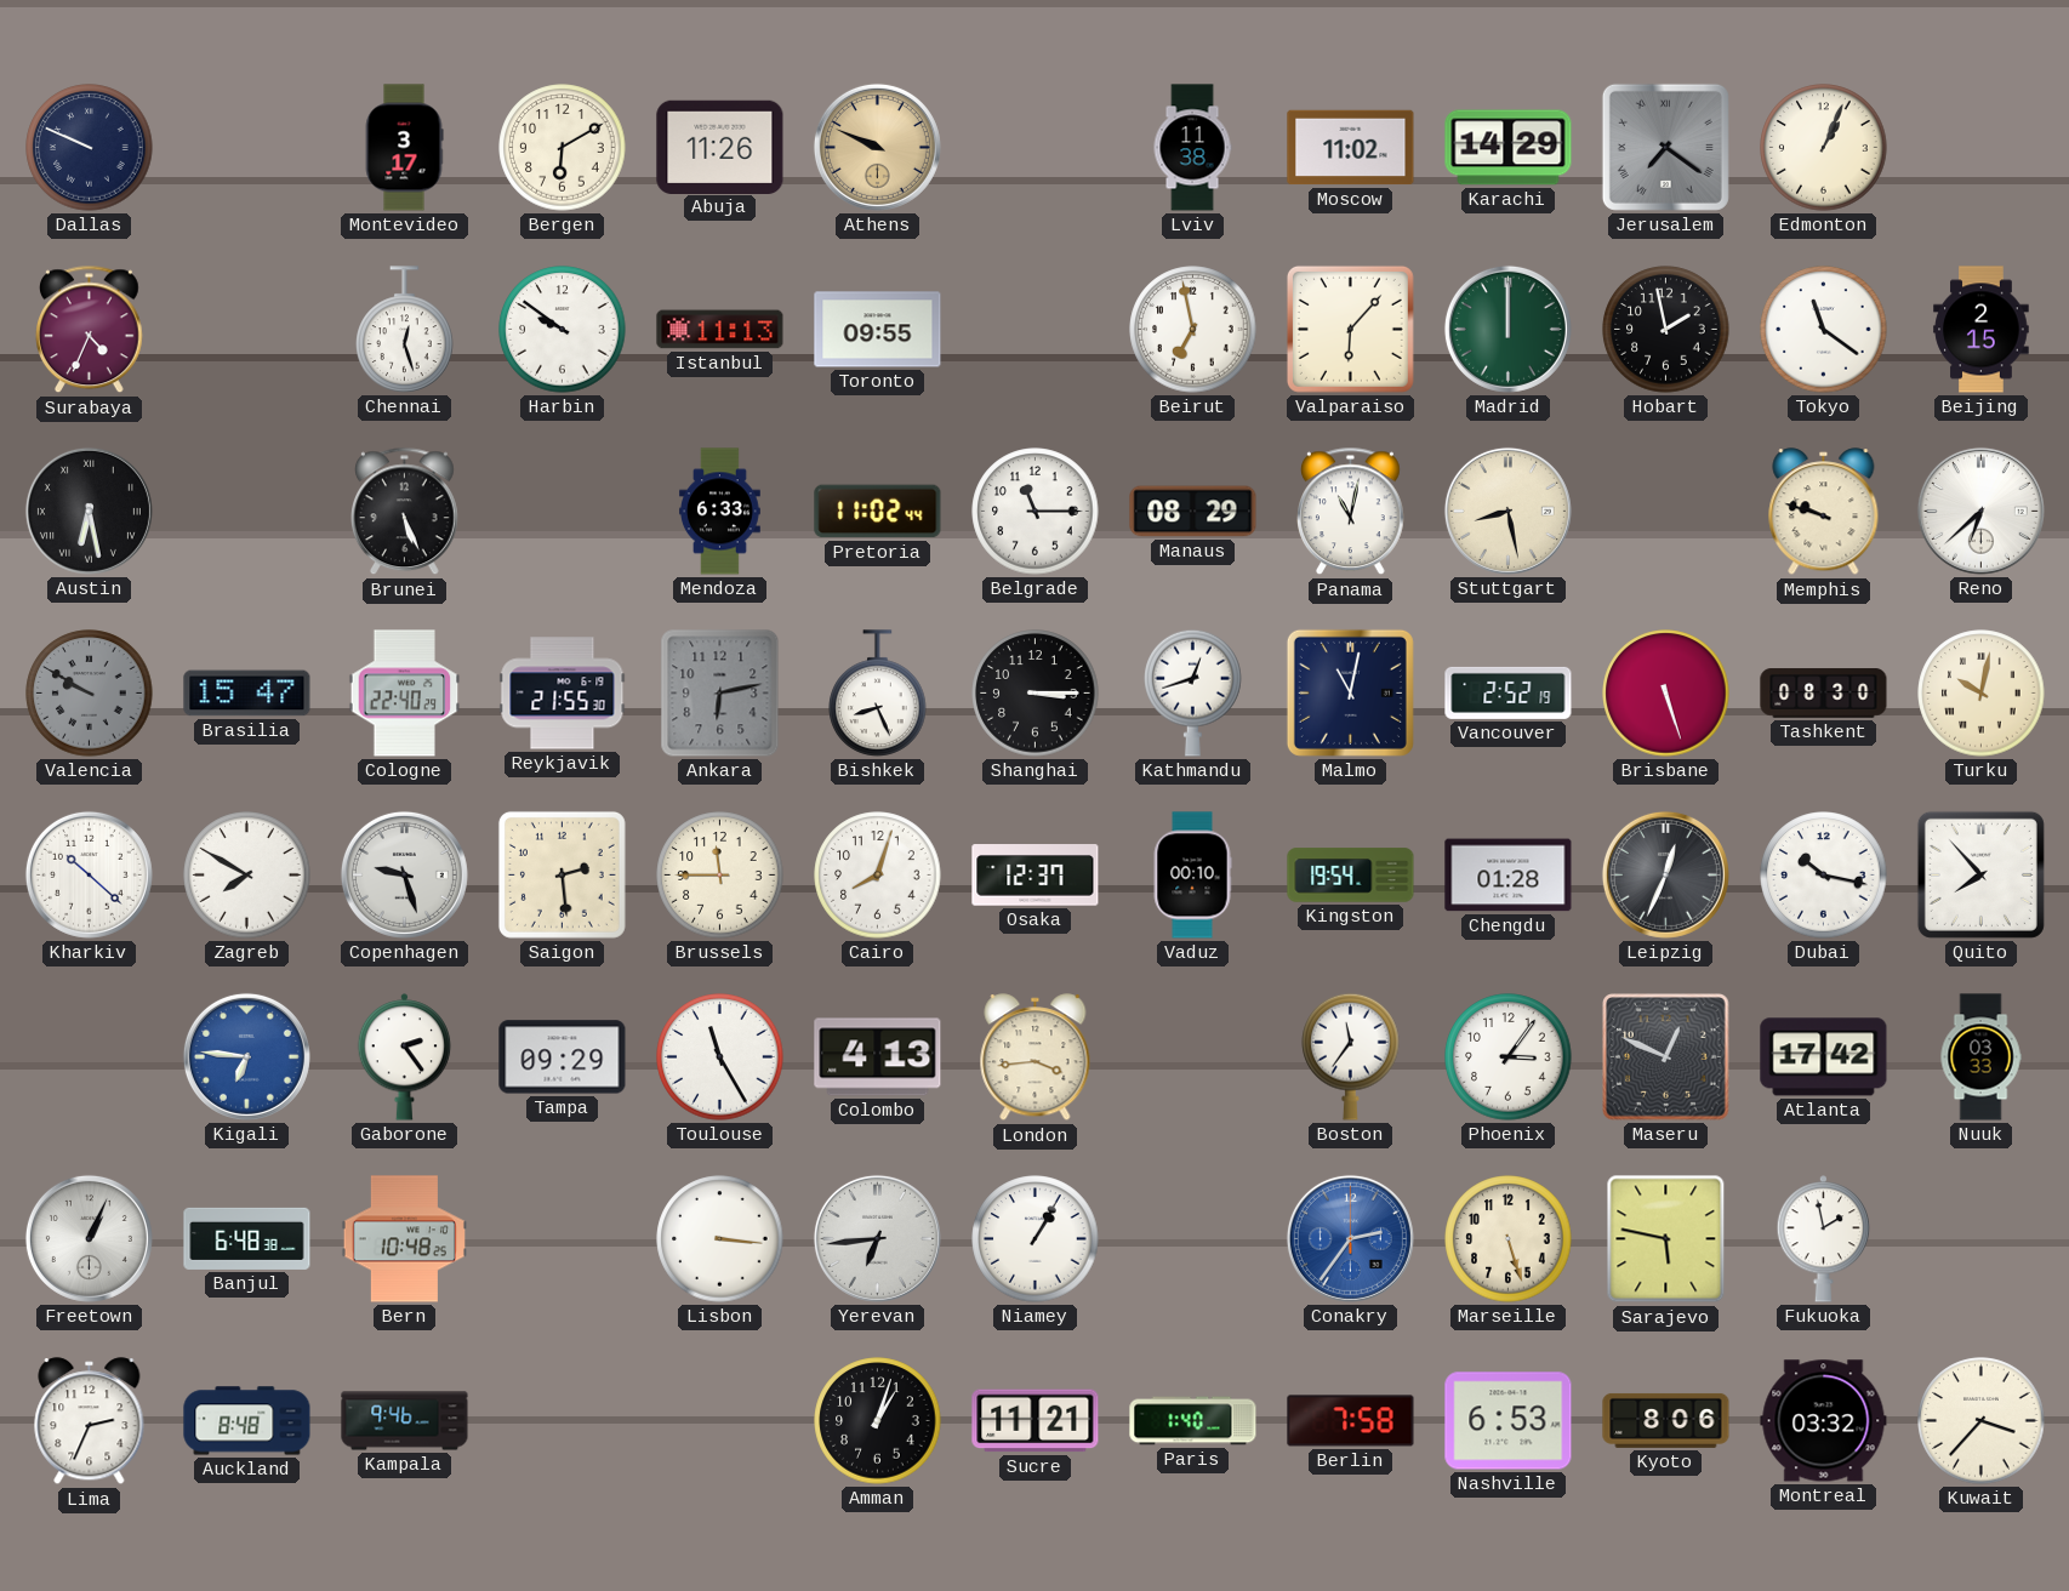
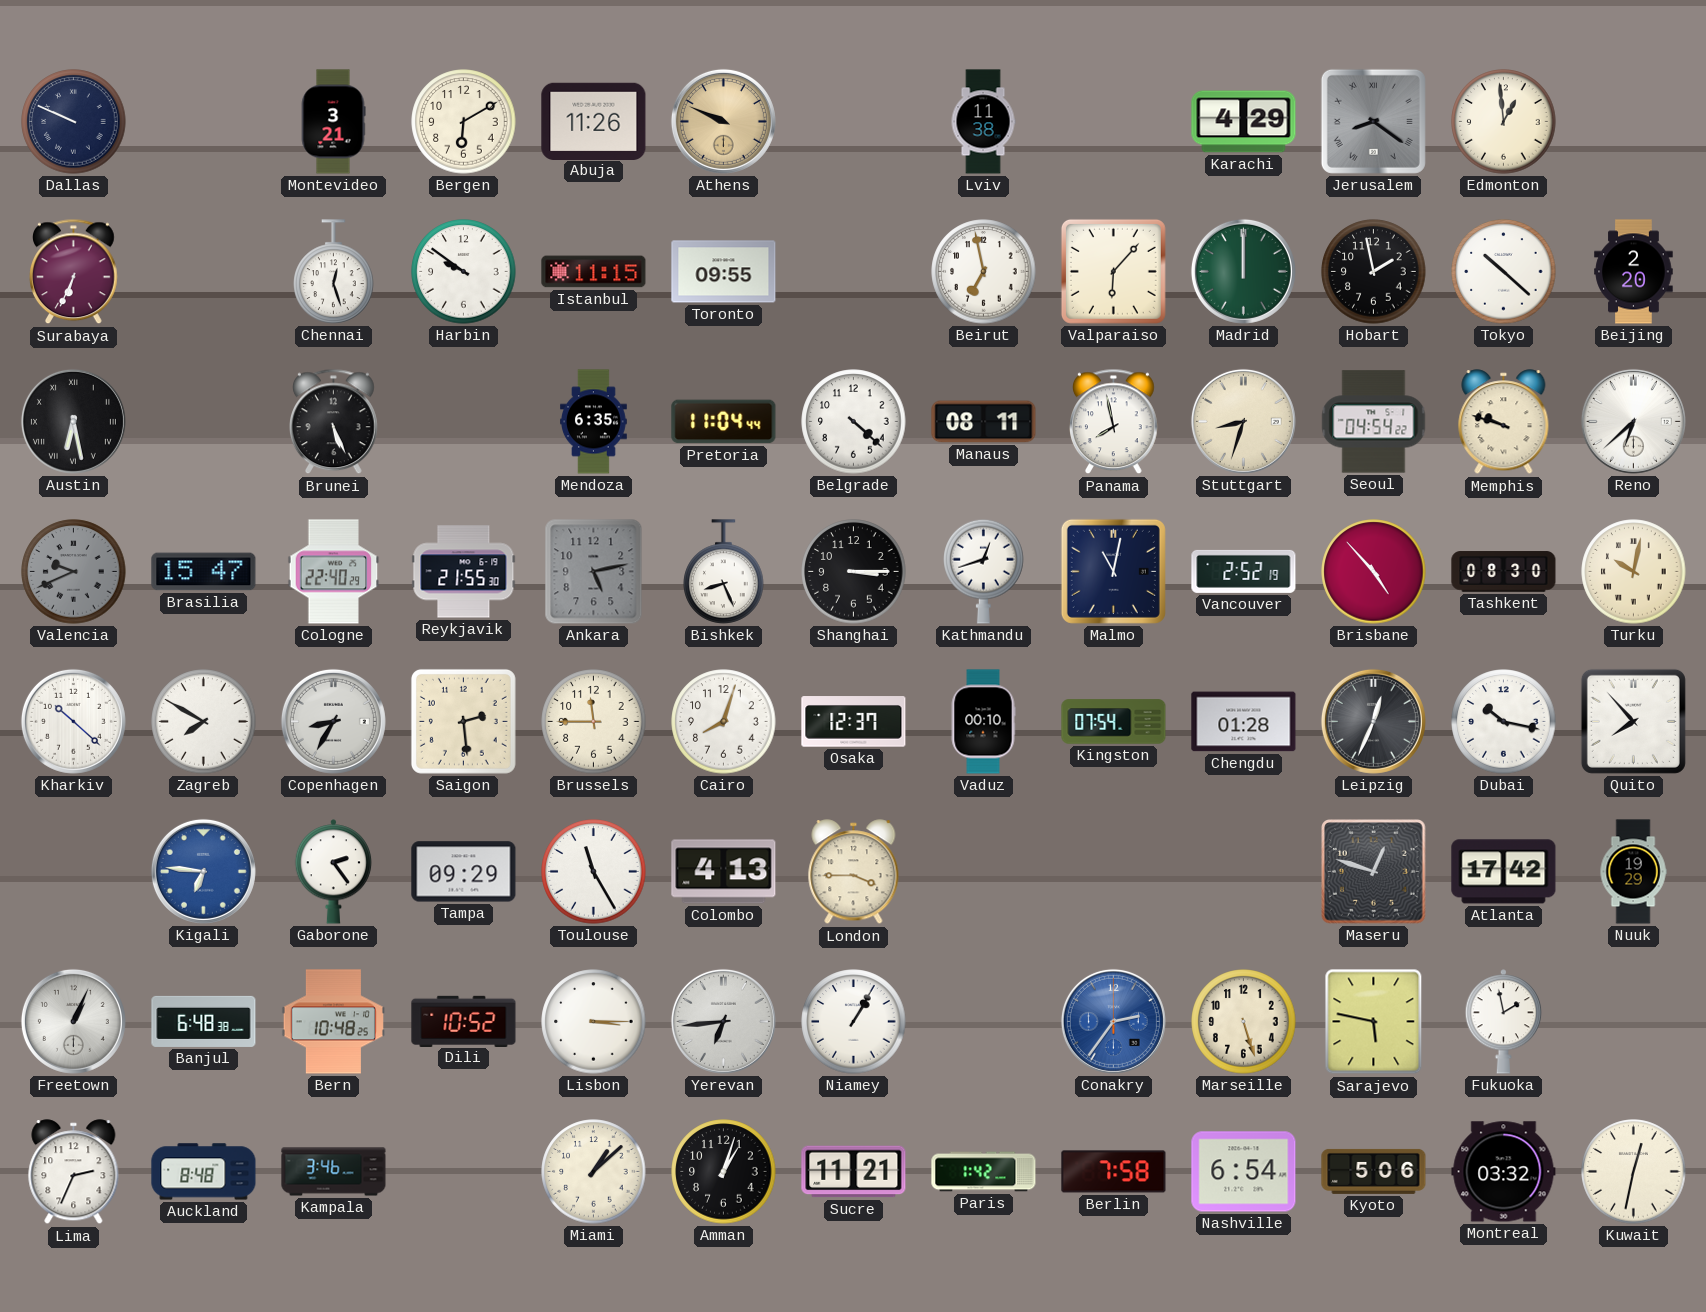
Montevideo: 3:17 -> 3:21 (333, 122)
Moscow: 11:02 -> none (1351, 148)
Karachi: 14:29 -> 4:29 (1244, 122)
Jerusalem: 7:21 -> 8:21 (1373, 121)
Edmonton: 1:04 -> 12:59 (1504, 122)
Surabaya: 4:34 -> 6:34 (74, 272)
Istanbul: 11:13 -> 11:15 (594, 272)
Tokyo: 11:21 -> 10:22 (1504, 272)
Beijing: 2:15 -> 2:20 (1634, 272)
Mendoza: 6:33 -> 6:35 (594, 422)
Pretoria: 11:02 -> 11:04 (724, 422)
Belgrade: 11:15 -> 4:22 (854, 422)
Manaus: 08:29 -> 08:11 (984, 422)
Panama: 11:02 -> 7:58 (1114, 422)
Stuttgart: 8:28 -> 8:33 (1243, 421)
Seoul: none -> 04:54 (1374, 422)
Valencia: 9:50 -> 9:41 (74, 572)
Ankara: 6:13 -> 5:13 (594, 572)
Brisbane: 5:27 -> 4:53 (1374, 572)
Copenhagen: 9:27 -> 8:35 (333, 721)
Kingston: 19:54 -> 07:54 (1114, 722)
London: 3:44 -> 3:45 (854, 872)
Boston: 11:36 -> none (1351, 1056)
Phoenix: 3:06 -> none (1509, 1057)
Maseru: 12:49 -> 12:48 (1374, 872)
Nuuk: 03:33 -> 19:29 (1633, 872)
Dili: none -> 10:52 (464, 1021)
Lisbon: 3:16 -> 3:15 (594, 1022)
Kampala: 9:46 -> 3:46 (334, 1172)
Miami: none -> 1:08 (594, 1172)
Paris: 1:40 -> 1:42 (984, 1172)
Nashville: 6:53 -> 6:54 (1244, 1172)
Kyoto: 8:06 -> 5:06 (1374, 1171)
Kuwait: 3:37 -> 12:32 (1634, 1172)
